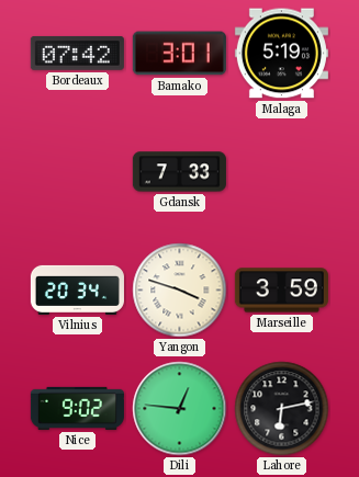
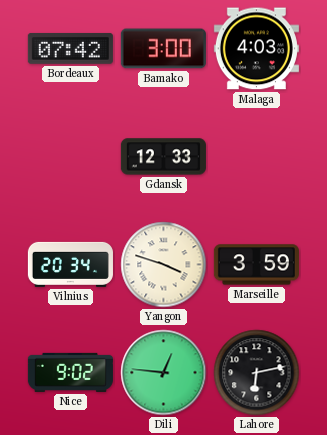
Bamako: 3:01 -> 3:00 (163, 49)
Malaga: 5:19 -> 4:03 (256, 49)
Gdansk: 7:33 -> 12:33 (163, 157)
